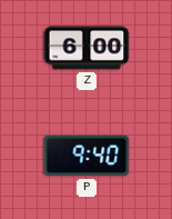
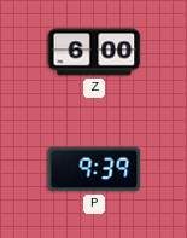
P: 9:40 -> 9:39 (94, 169)
